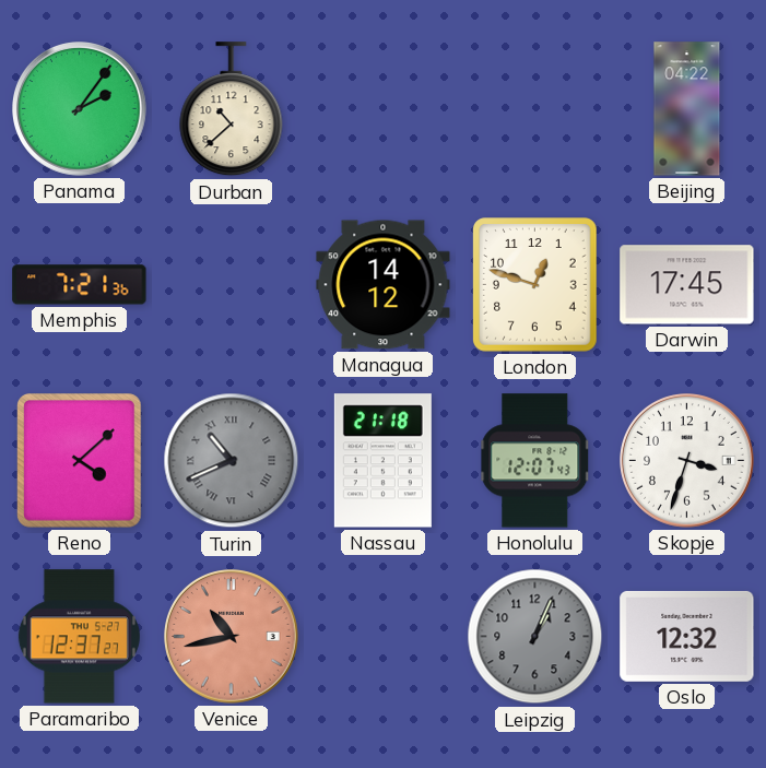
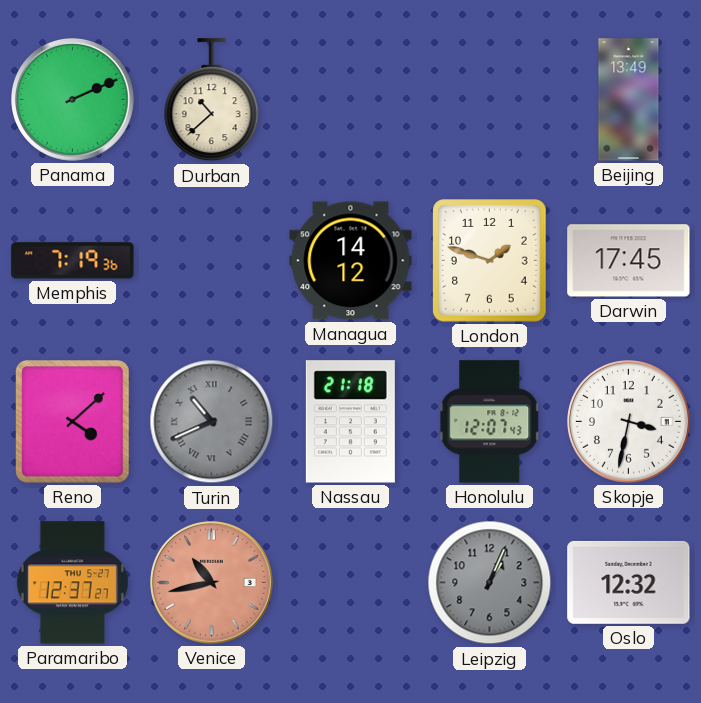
Panama: 2:06 -> 2:11 (73, 100)
Beijing: 04:22 -> 13:49 (629, 100)
Memphis: 7:21 -> 7:19 (73, 261)
London: 12:48 -> 1:48 (490, 261)
Skopje: 3:33 -> 3:32 (629, 422)
